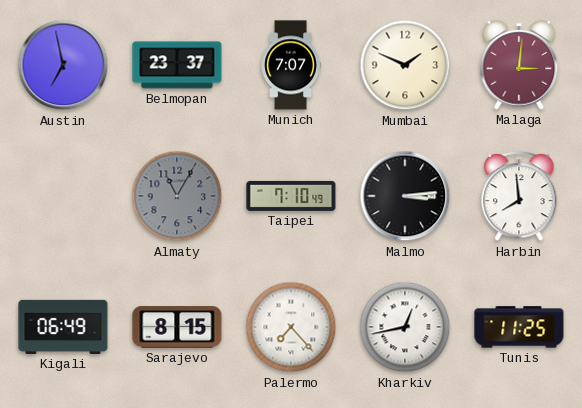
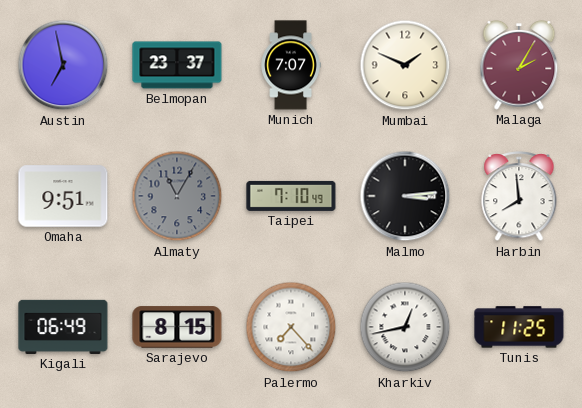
Malaga: 3:01 -> 2:05 (519, 66)
Omaha: none -> 9:51 (63, 196)
